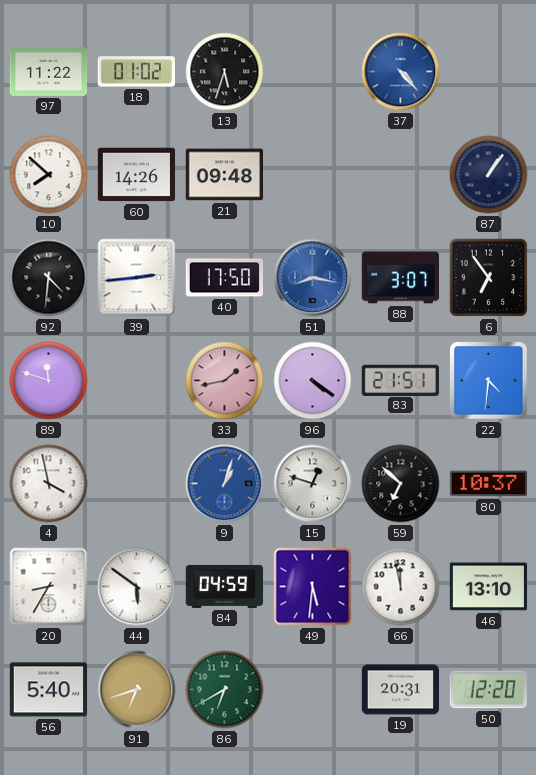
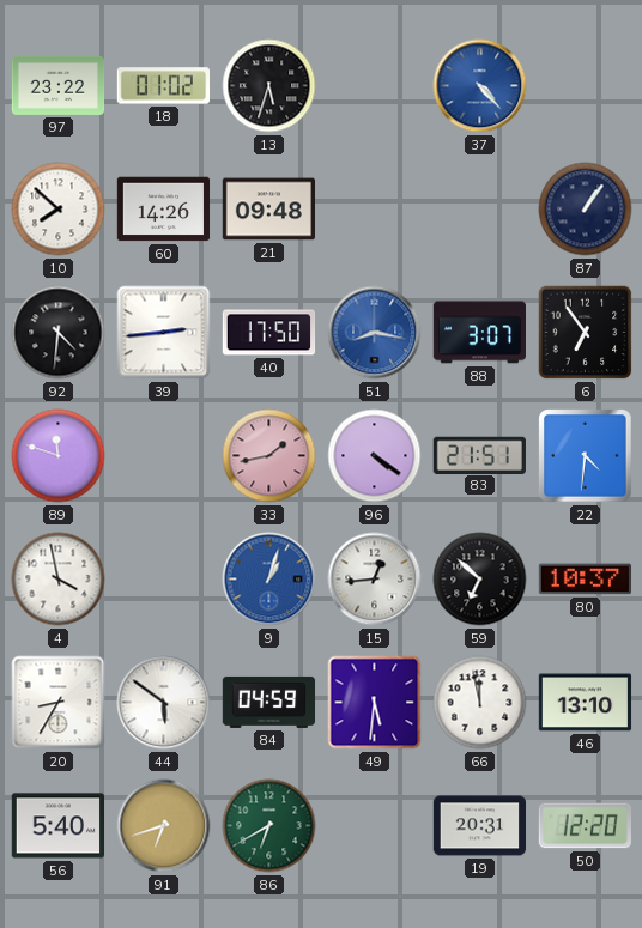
97: 11:22 -> 23:22 (59, 85)
15: 12:48 -> 12:44 (375, 580)
